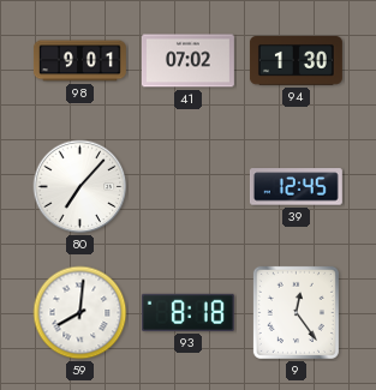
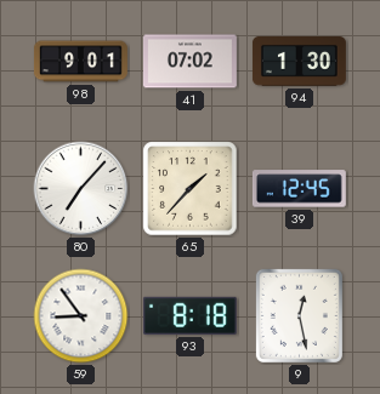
65: none -> 1:37 (191, 189)
59: 8:01 -> 8:54 (81, 316)
9: 12:24 -> 12:28 (299, 315)
